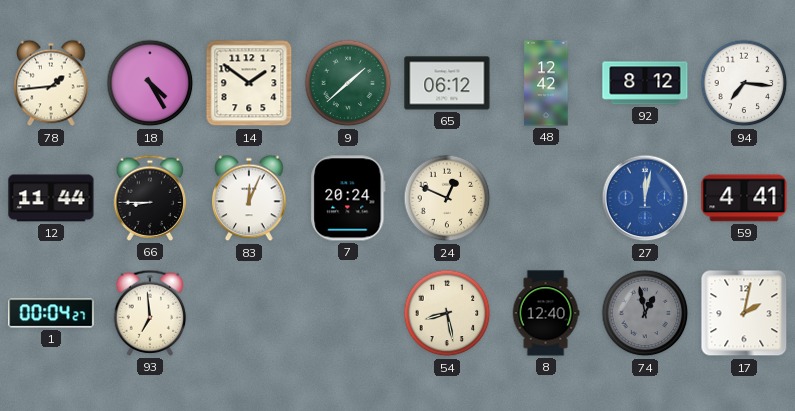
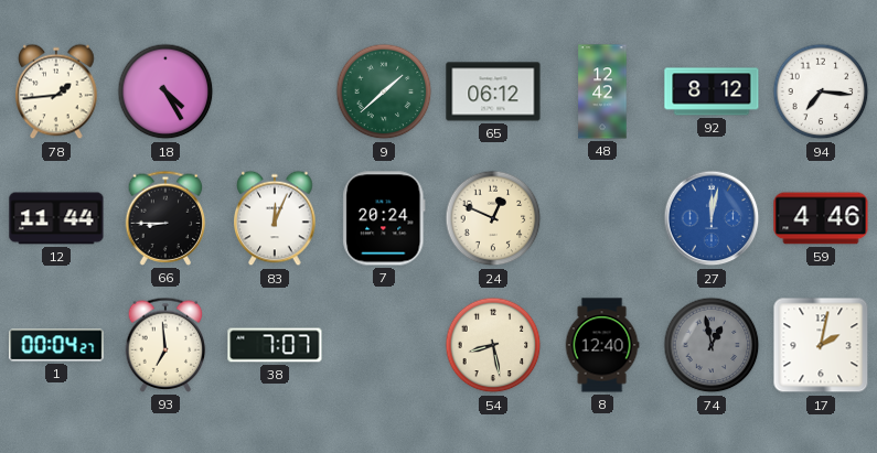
14: 1:51 -> none (249, 83)
59: 4:41 -> 4:46 (821, 218)
38: none -> 7:07 (275, 345)
